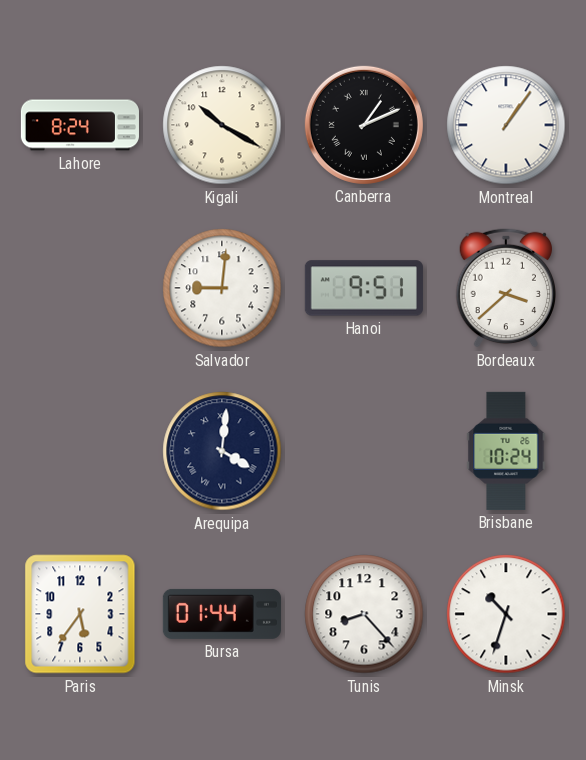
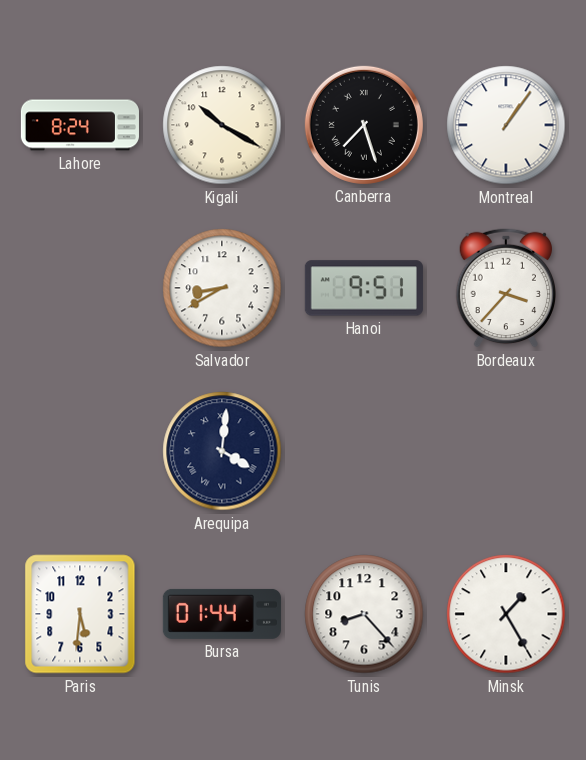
Canberra: 1:11 -> 7:27 (364, 125)
Salvador: 9:01 -> 8:40 (222, 288)
Bordeaux: 3:38 -> 3:37 (505, 288)
Brisbane: 10:24 -> none (506, 451)
Paris: 5:36 -> 5:31 (80, 614)
Minsk: 10:33 -> 1:25 (506, 614)
